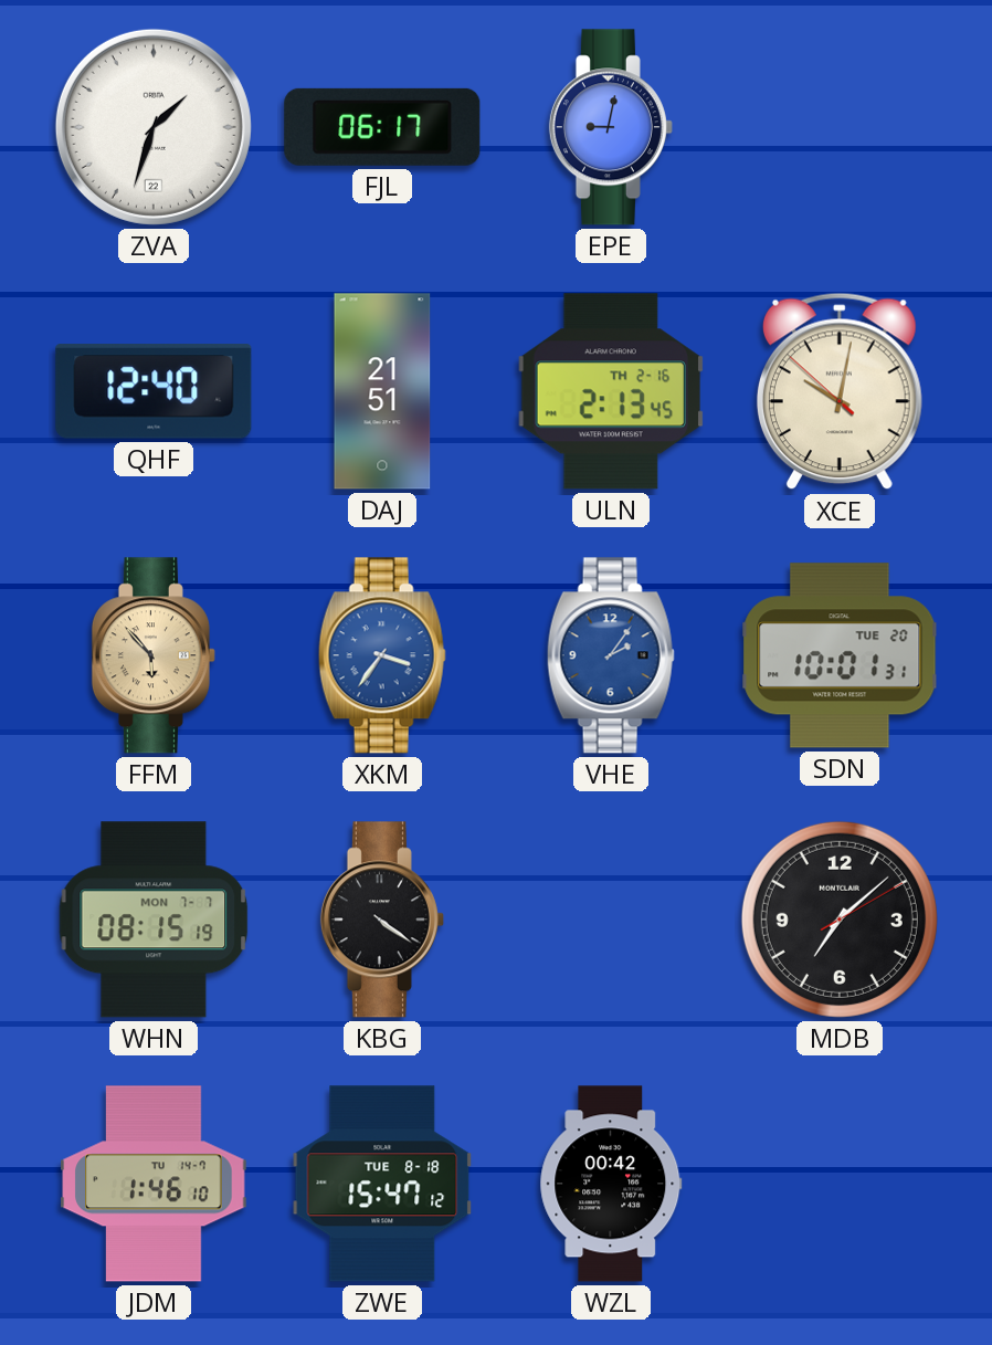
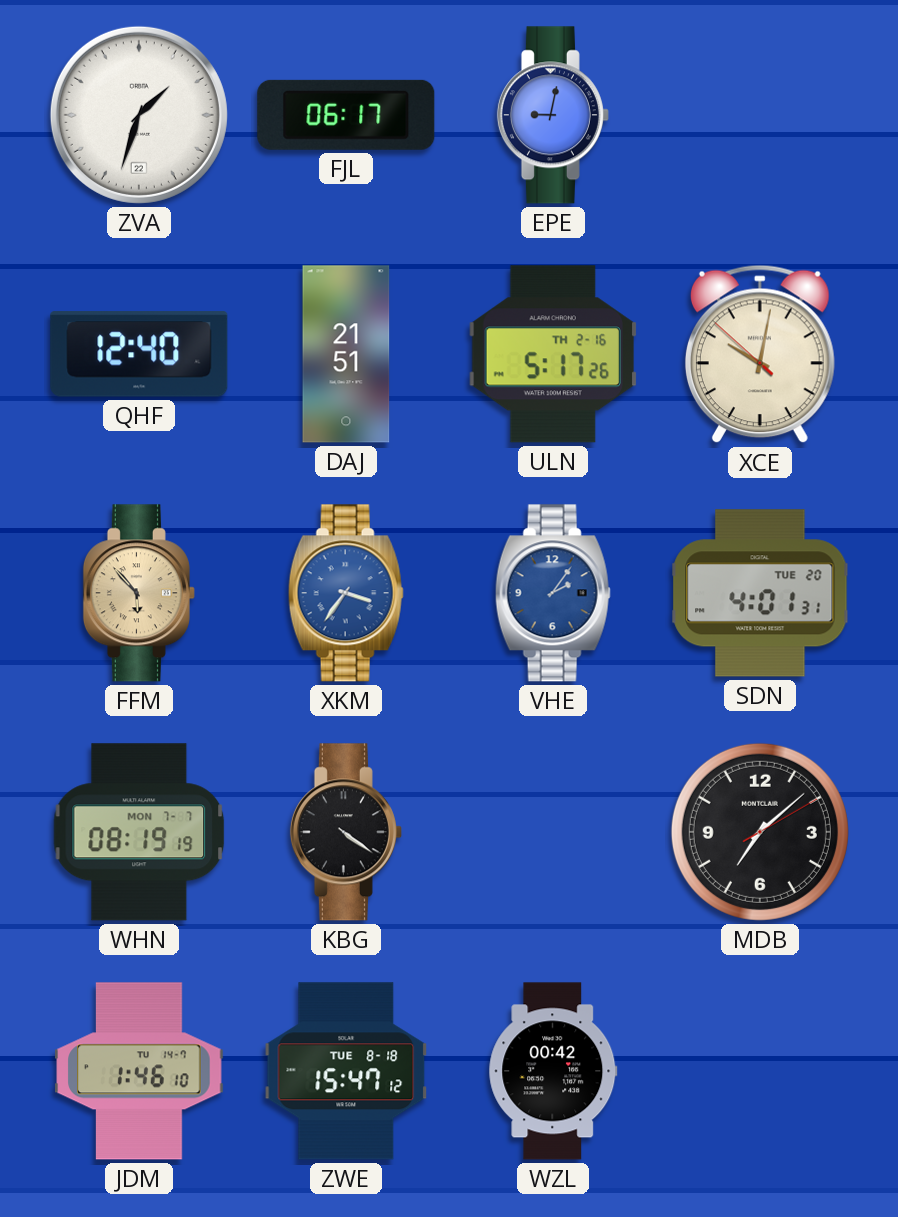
ULN: 2:13 -> 5:17 (552, 354)
SDN: 10:01 -> 4:01 (760, 593)
WHN: 08:15 -> 08:19 (139, 832)
